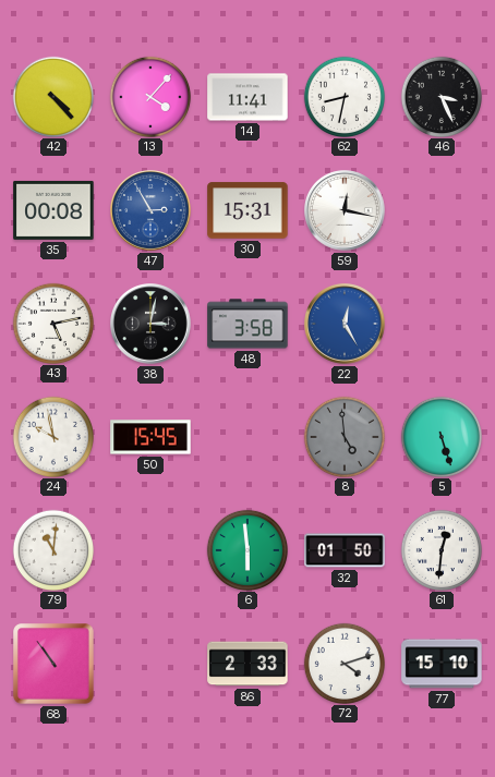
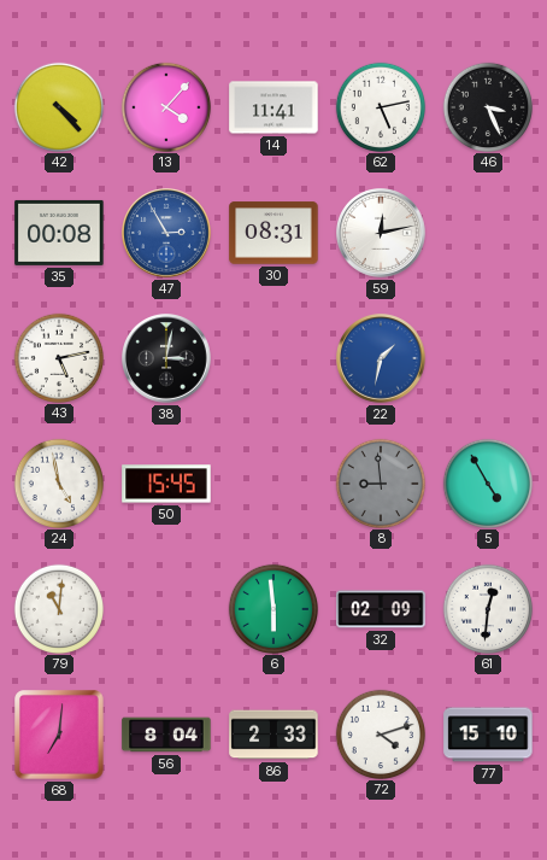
62: 8:32 -> 5:13 (380, 106)
30: 15:31 -> 08:31 (273, 233)
59: 12:17 -> 12:13 (382, 234)
48: 3:58 -> none (247, 324)
22: 12:25 -> 1:32 (382, 359)
24: 9:58 -> 4:58 (58, 482)
8: 4:59 -> 8:59 (380, 482)
5: 5:27 -> 4:55 (487, 482)
32: 01:50 -> 02:09 (381, 609)
68: 10:54 -> 7:01 (59, 735)
56: none -> 8:04 (166, 735)
